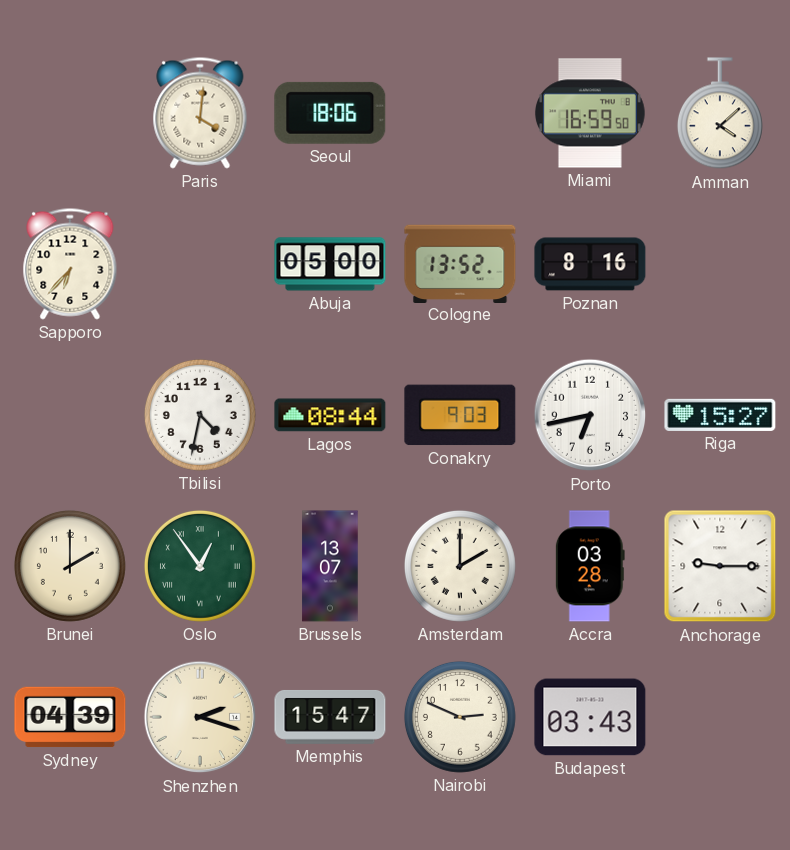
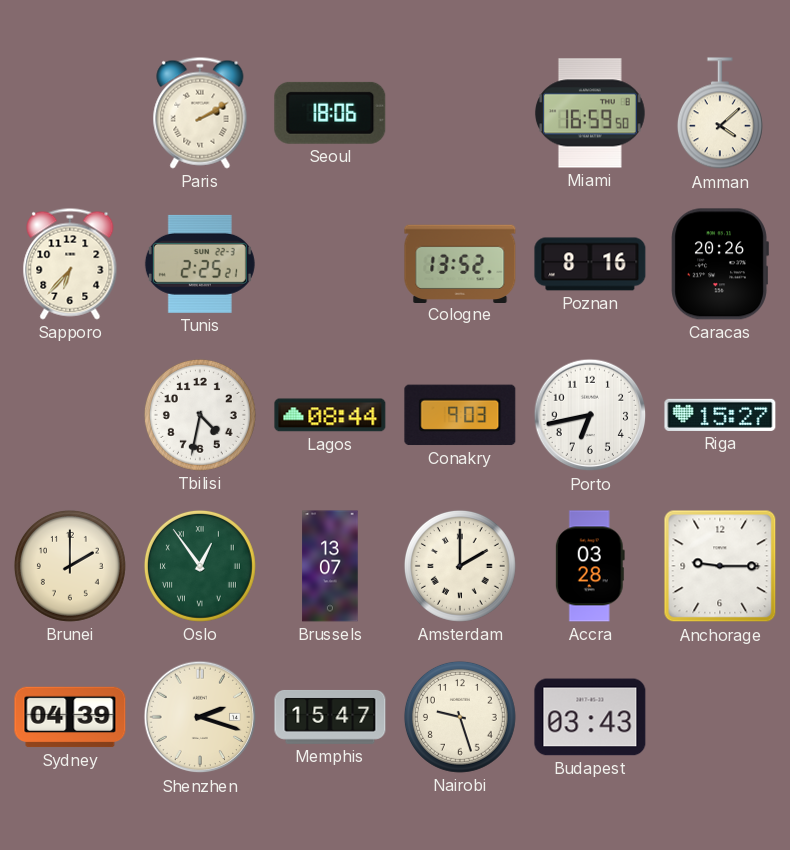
Paris: 4:01 -> 2:10 (200, 113)
Tunis: none -> 2:25 (200, 264)
Abuja: 05:00 -> none (330, 264)
Caracas: none -> 20:26 (720, 264)
Nairobi: 2:49 -> 9:27 (460, 717)
